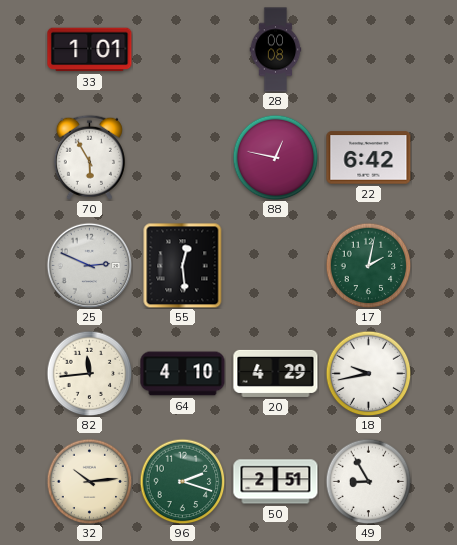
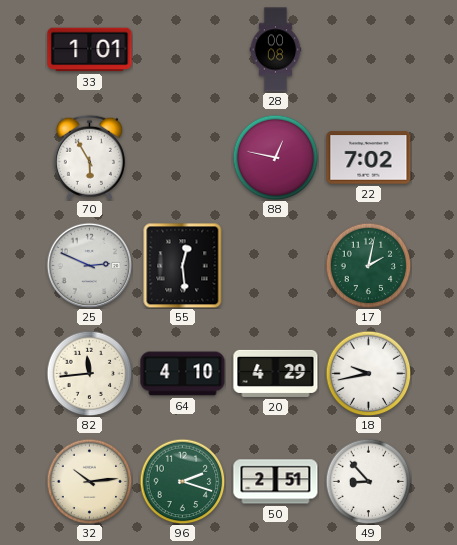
22: 6:42 -> 7:02 (369, 158)
49: 8:55 -> 8:53 (368, 481)
